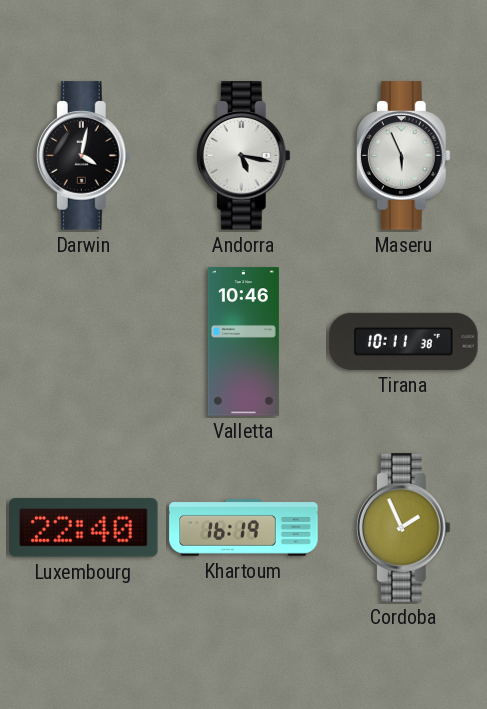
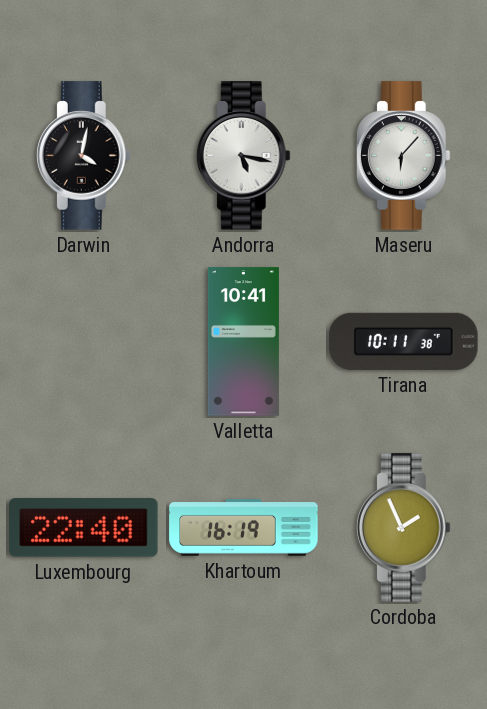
Maseru: 5:56 -> 6:07 (403, 156)
Valletta: 10:46 -> 10:41 (243, 342)
